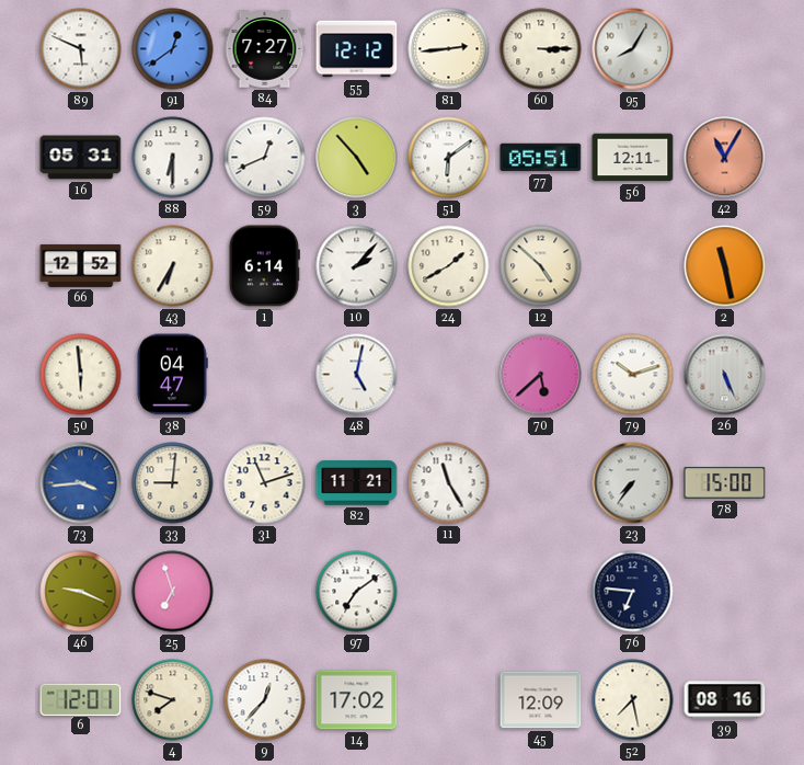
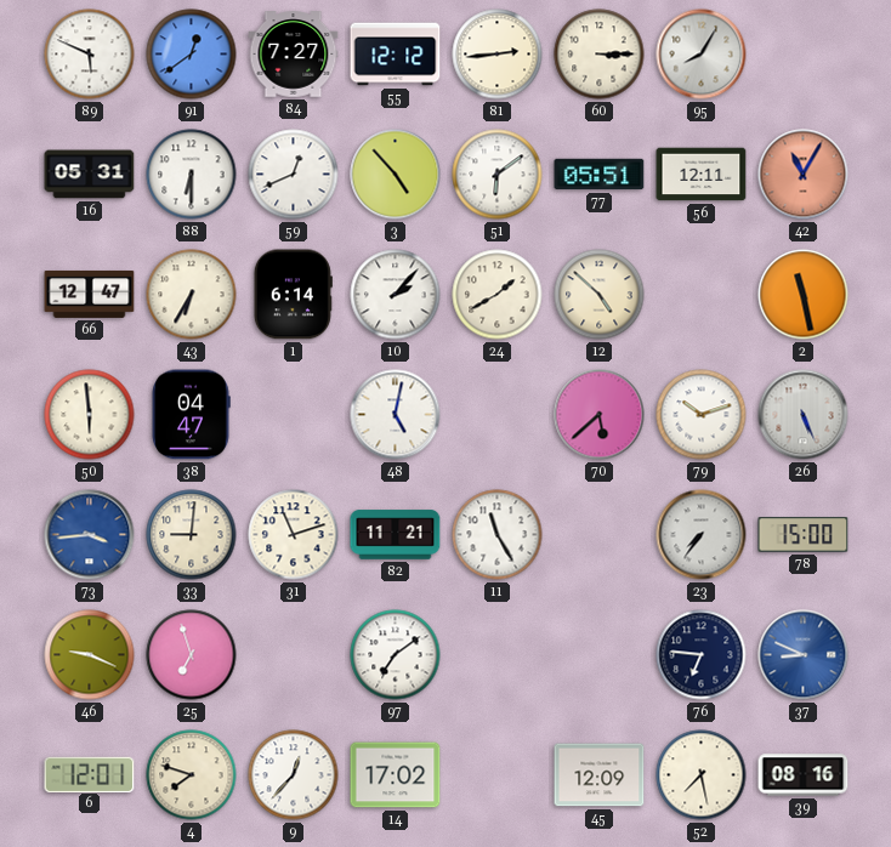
66: 12:52 -> 12:47 (90, 294)
37: none -> 8:49 (804, 655)
